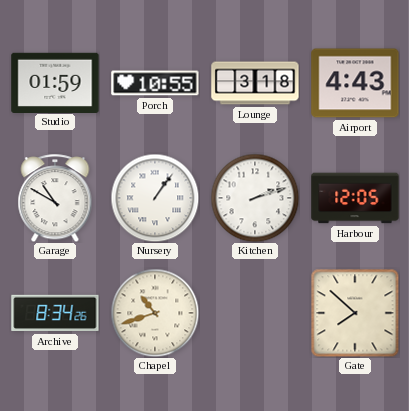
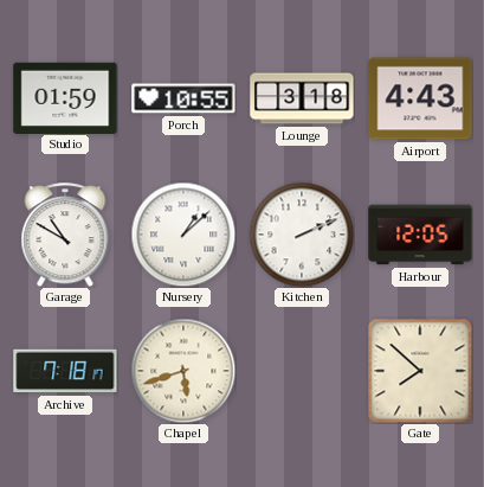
Nursery: 1:06 -> 1:08 (183, 235)
Kitchen: 2:12 -> 2:11 (302, 235)
Archive: 8:34 -> 7:18 (65, 371)
Chapel: 10:42 -> 5:42 (183, 371)
